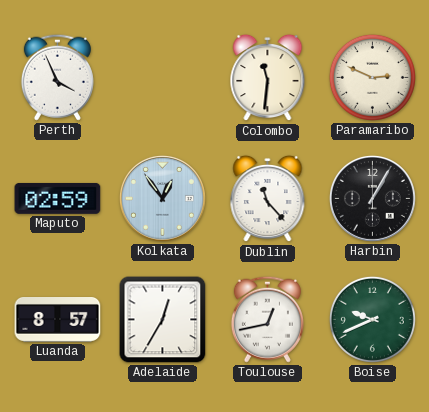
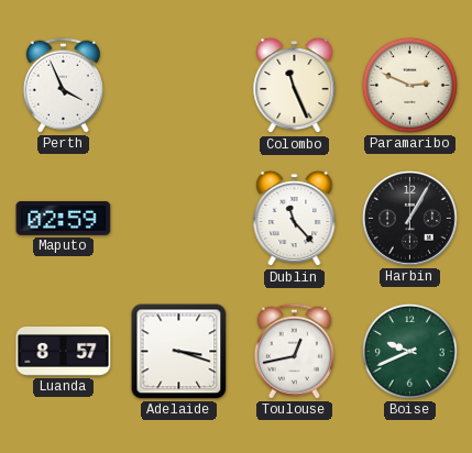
Colombo: 11:31 -> 11:26 (295, 86)
Kolkata: 12:54 -> none (162, 198)
Adelaide: 12:35 -> 3:18 (179, 352)
